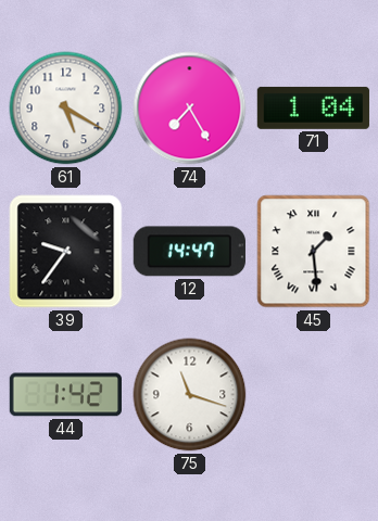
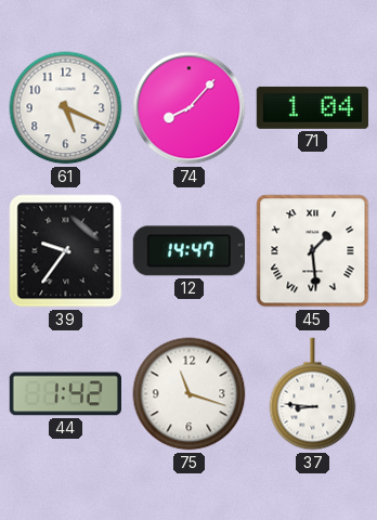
61: 5:20 -> 5:19 (66, 108)
74: 7:25 -> 8:07 (190, 108)
37: none -> 8:46 (313, 394)
